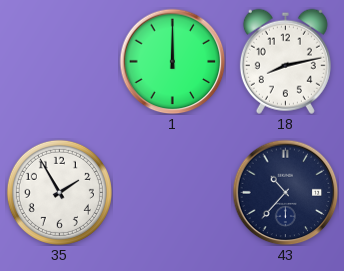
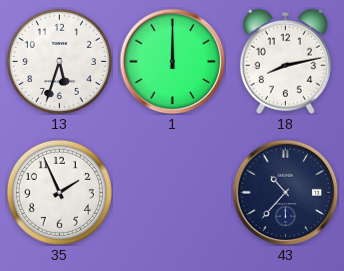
13: none -> 5:33 (59, 61)
35: 1:55 -> 1:56 (59, 192)
